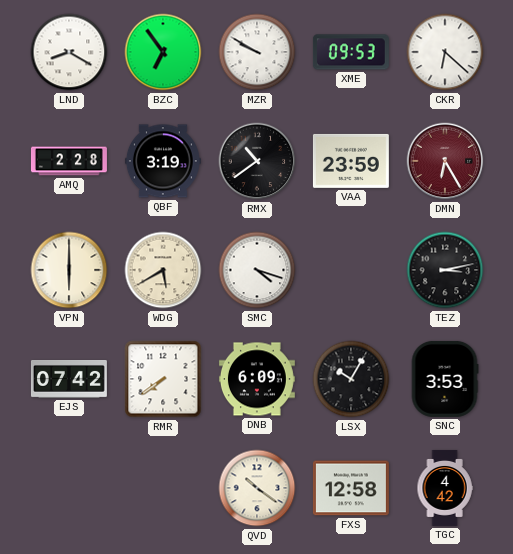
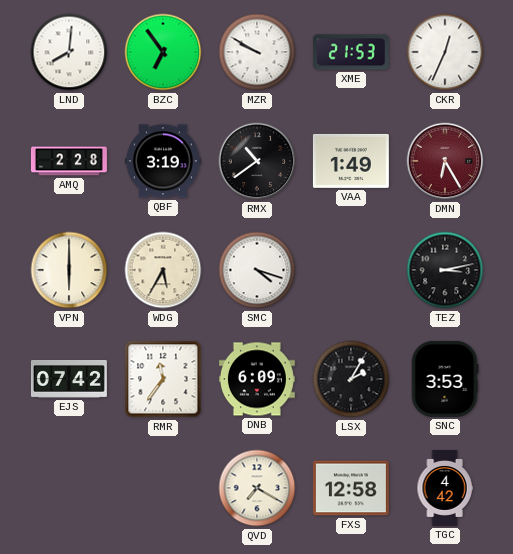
LND: 8:20 -> 8:01 (69, 52)
XME: 09:53 -> 21:53 (351, 52)
CKR: 6:22 -> 12:34 (445, 52)
VAA: 23:59 -> 1:49 (351, 161)
WDG: 5:40 -> 5:35 (163, 270)
RMR: 7:39 -> 11:36 (163, 379)
LSX: 10:05 -> 2:05 (351, 379)
QVD: 10:21 -> 7:20 (257, 488)
